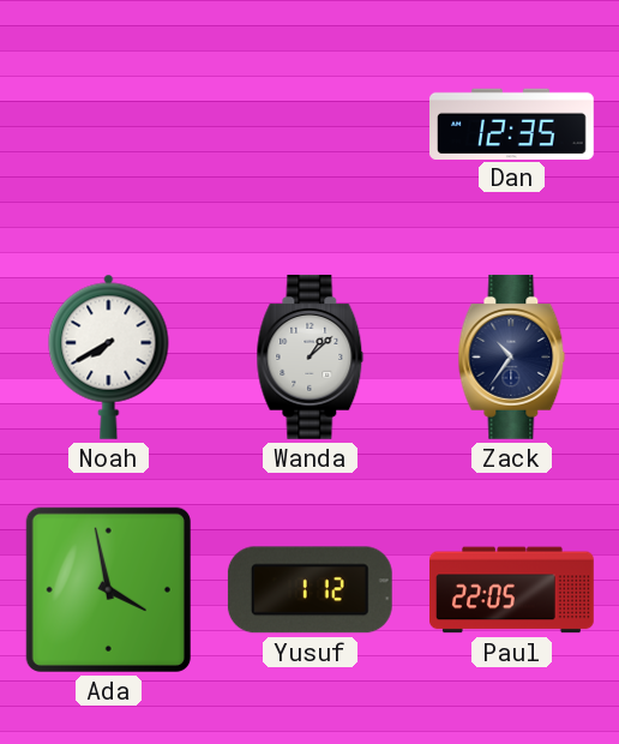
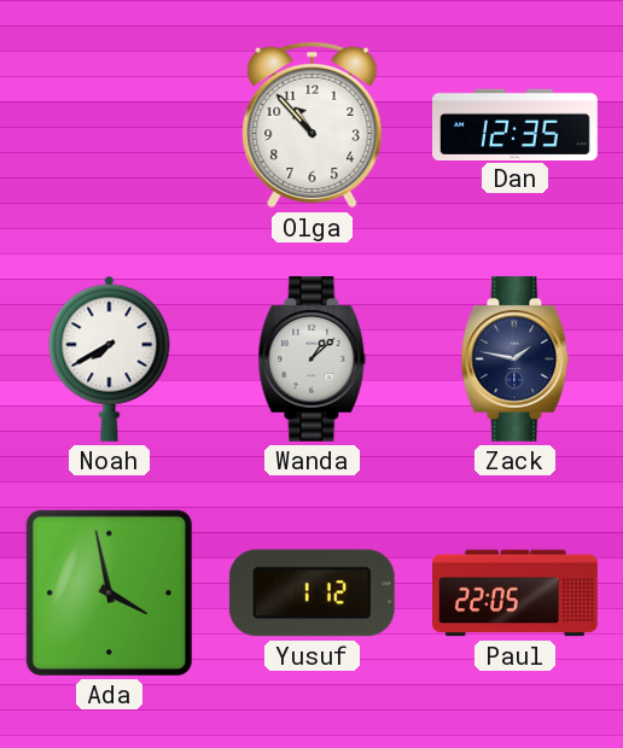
Olga: none -> 10:53 (313, 125)
Zack: 10:36 -> 1:47 (516, 358)
